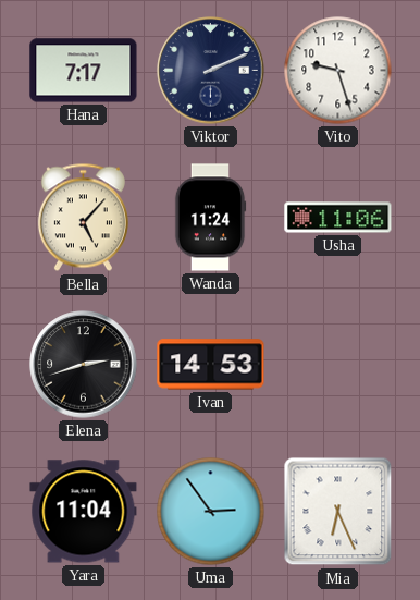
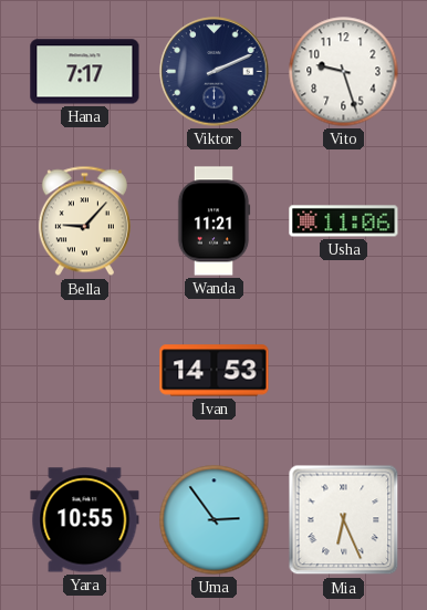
Bella: 5:07 -> 9:07 (84, 221)
Wanda: 11:24 -> 11:21 (213, 221)
Elena: 2:42 -> none (84, 365)
Yara: 11:04 -> 10:55 (85, 520)
